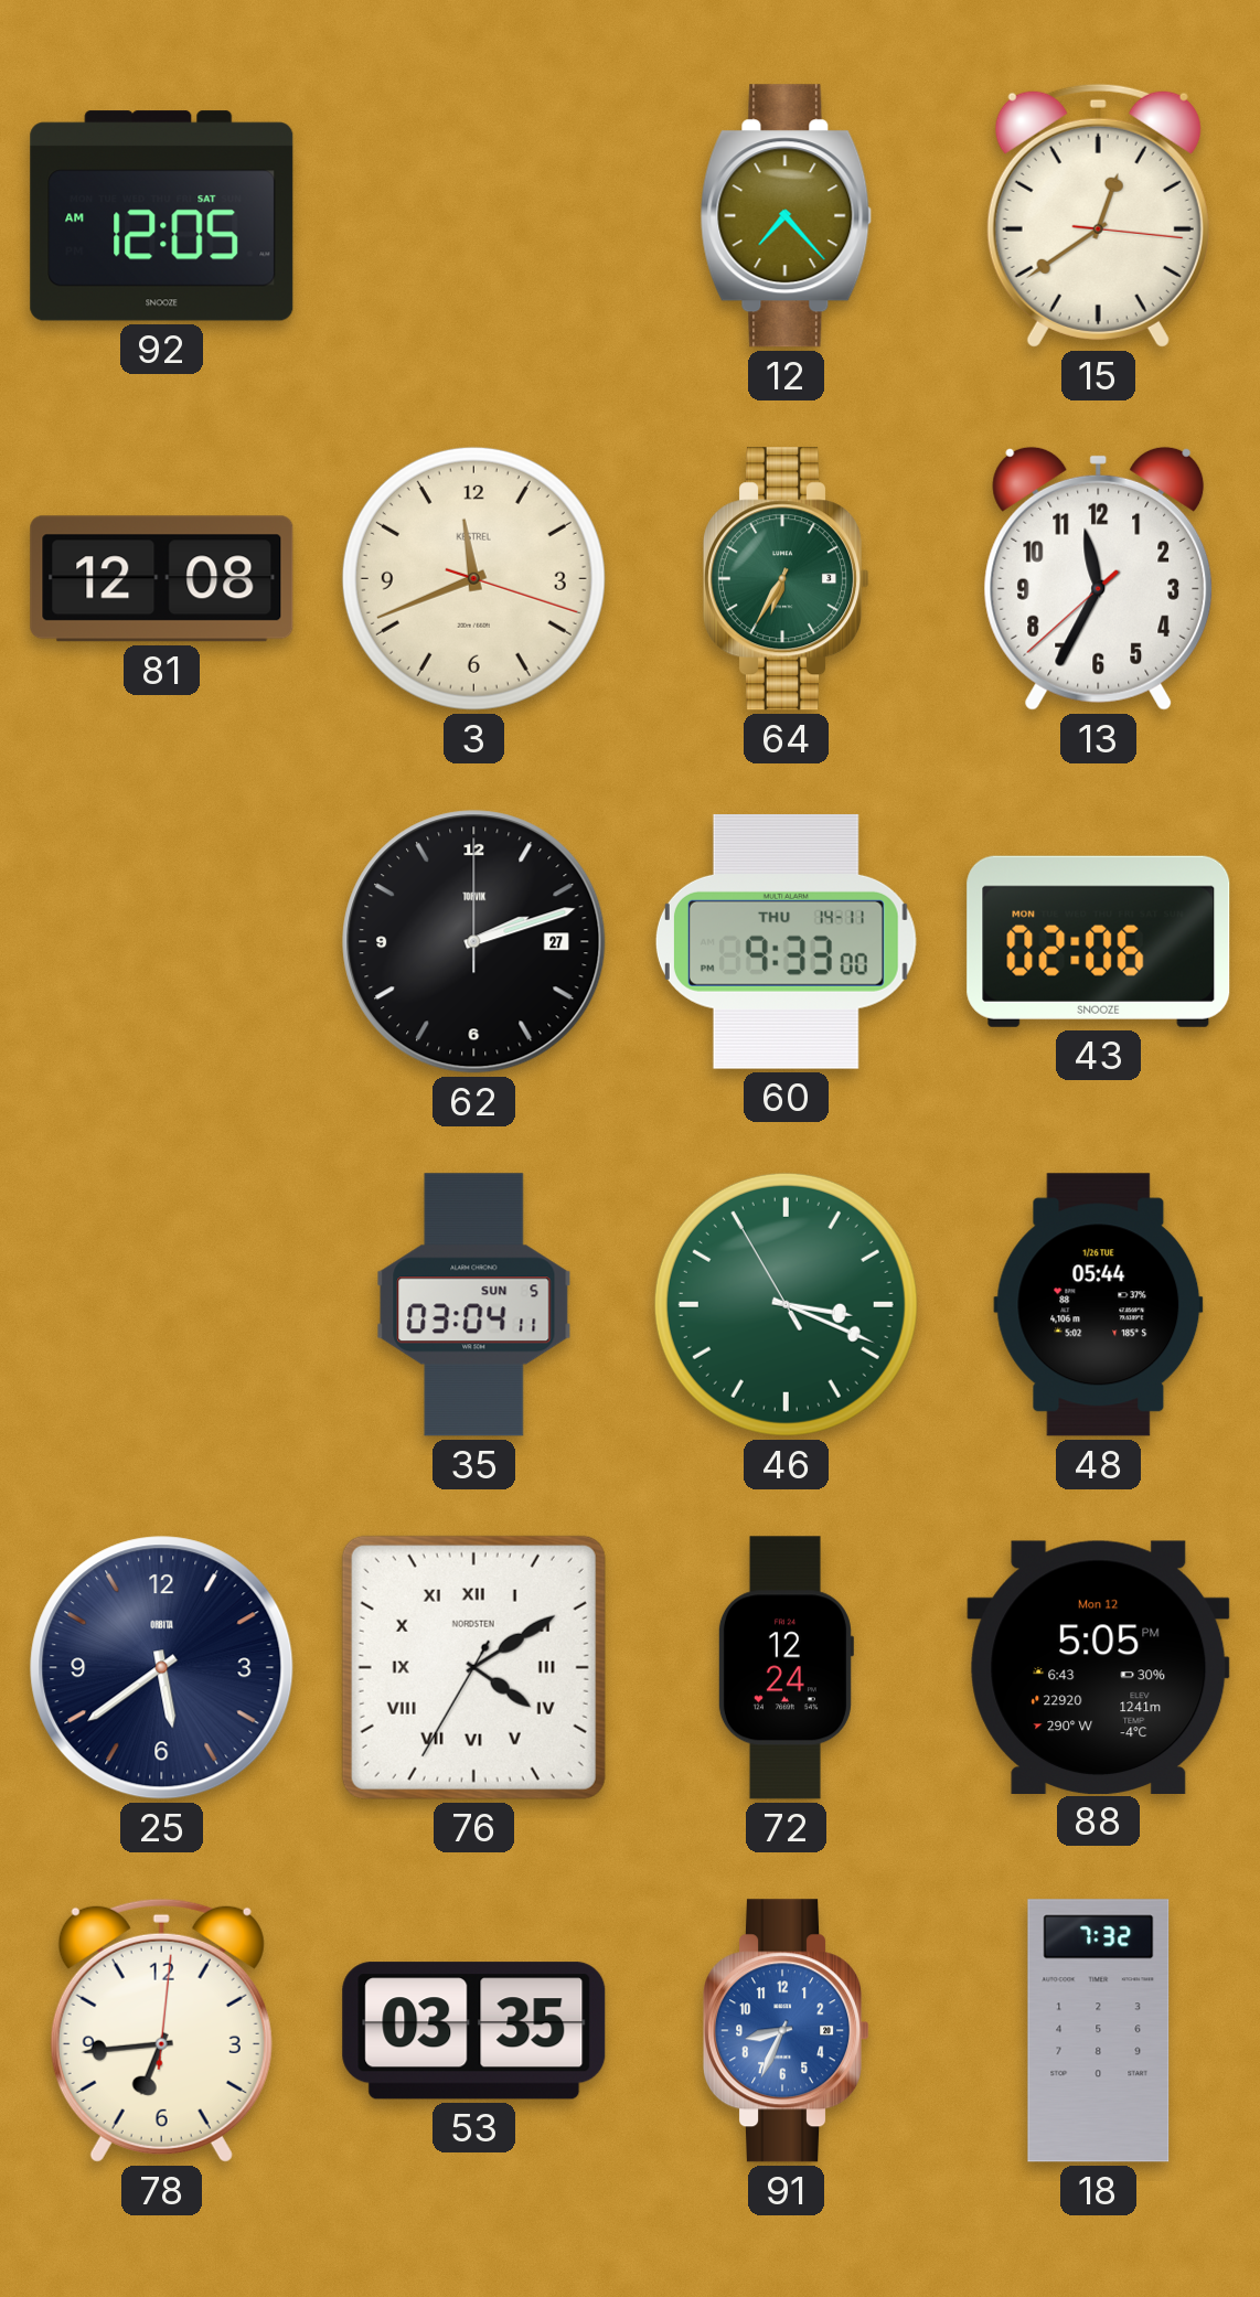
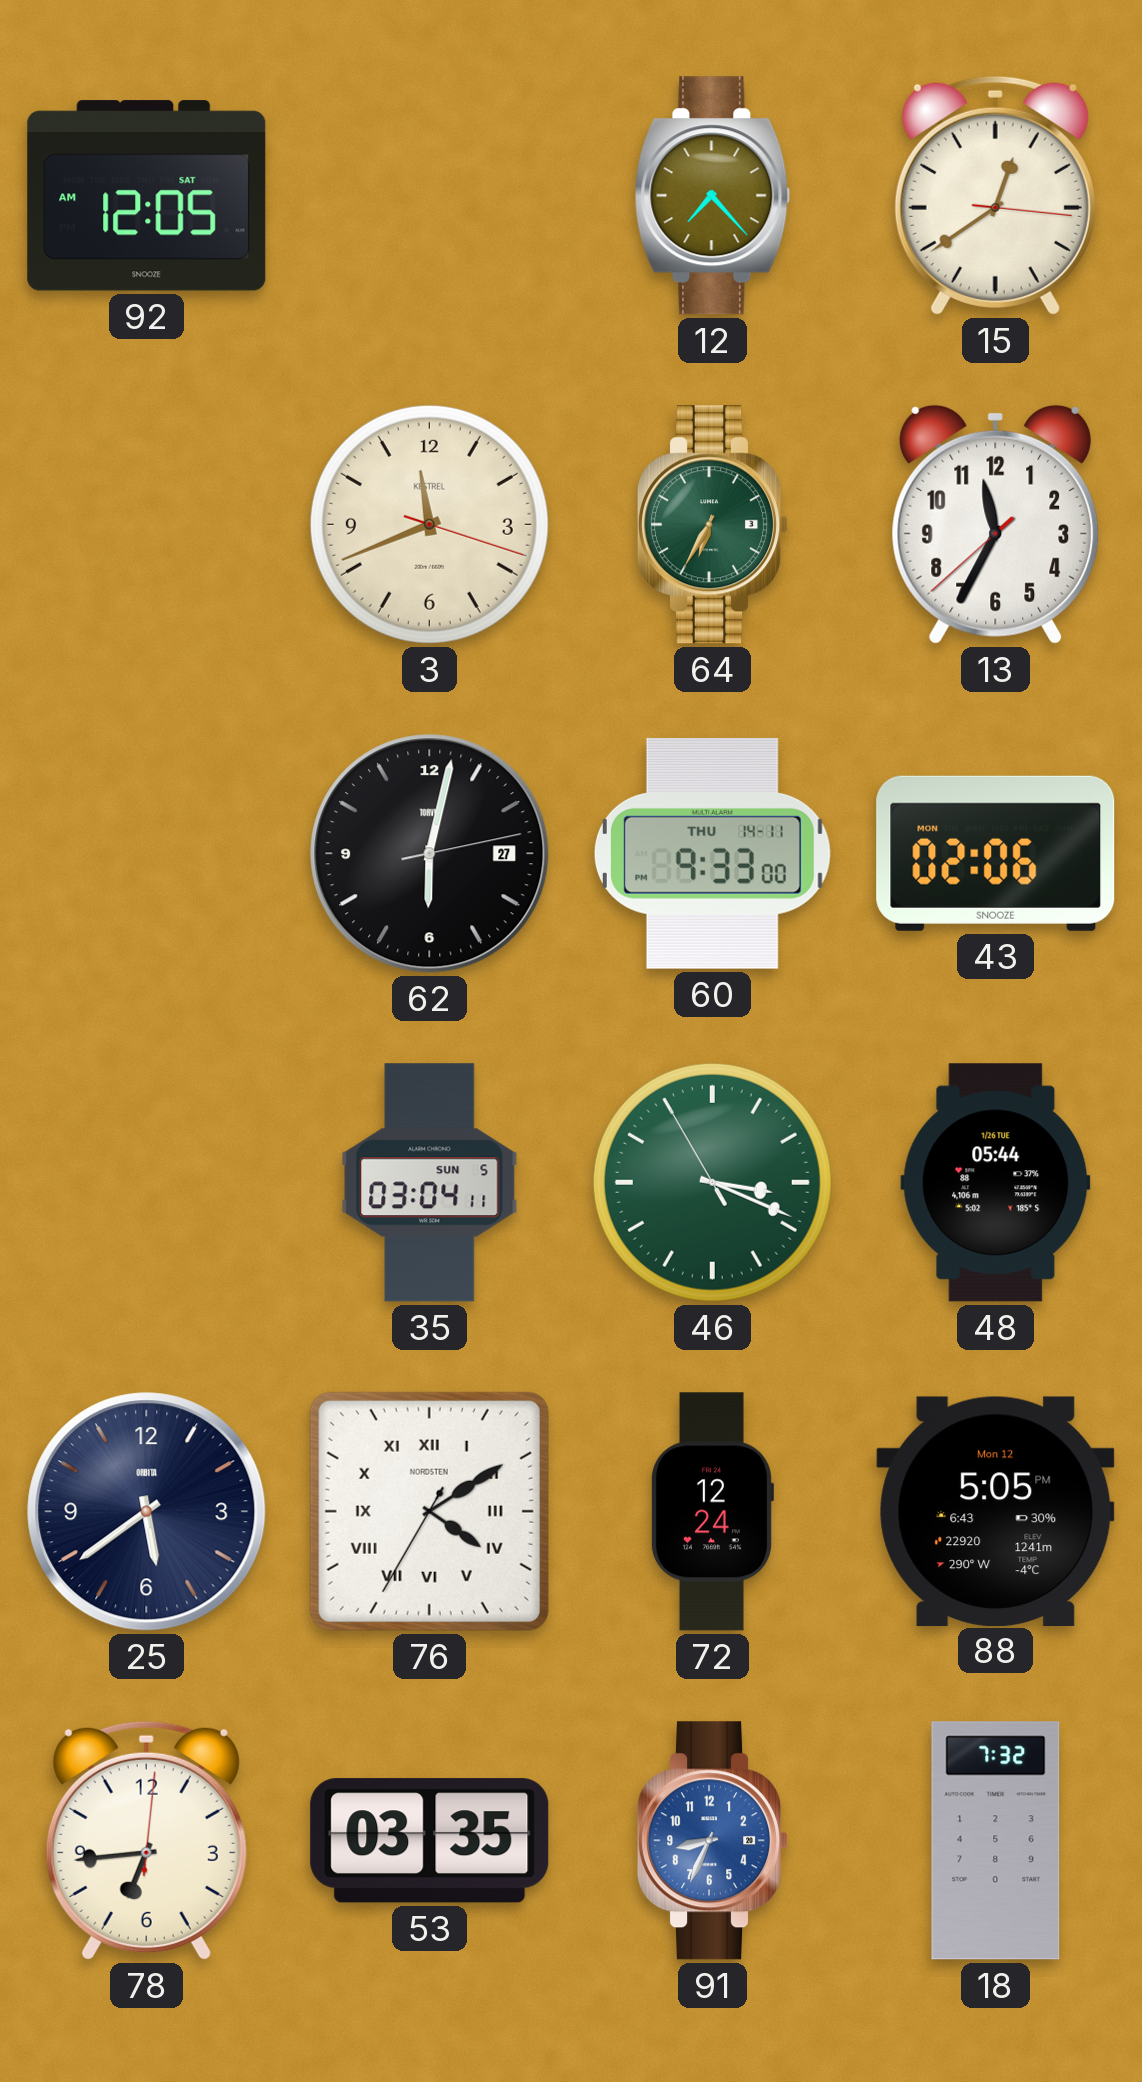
81: 12:08 -> none (162, 579)
62: 2:12 -> 6:02 (430, 854)
